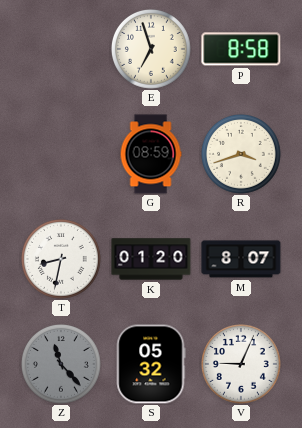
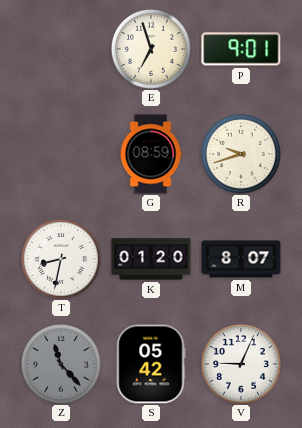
P: 8:58 -> 9:01 (241, 49)
R: 3:42 -> 9:42 (241, 154)
S: 05:32 -> 05:42 (151, 364)
